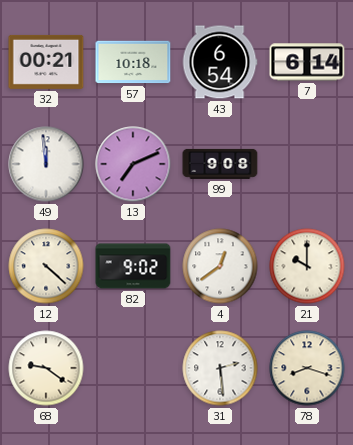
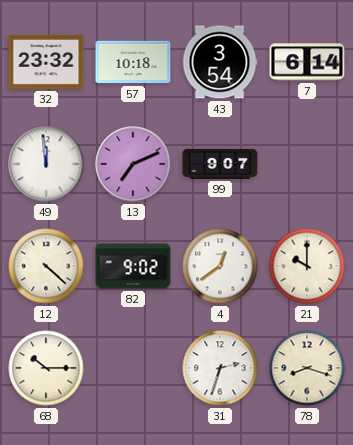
32: 00:21 -> 23:32 (46, 62)
43: 6:54 -> 3:54 (220, 62)
99: 9:08 -> 9:07 (220, 164)
68: 9:21 -> 10:15 (46, 368)
31: 2:29 -> 2:33 (220, 368)
